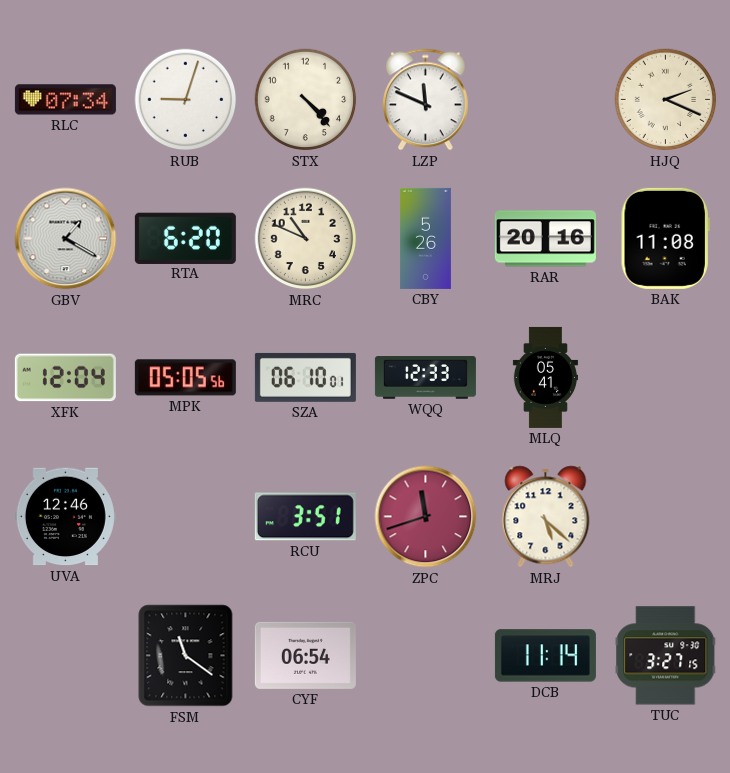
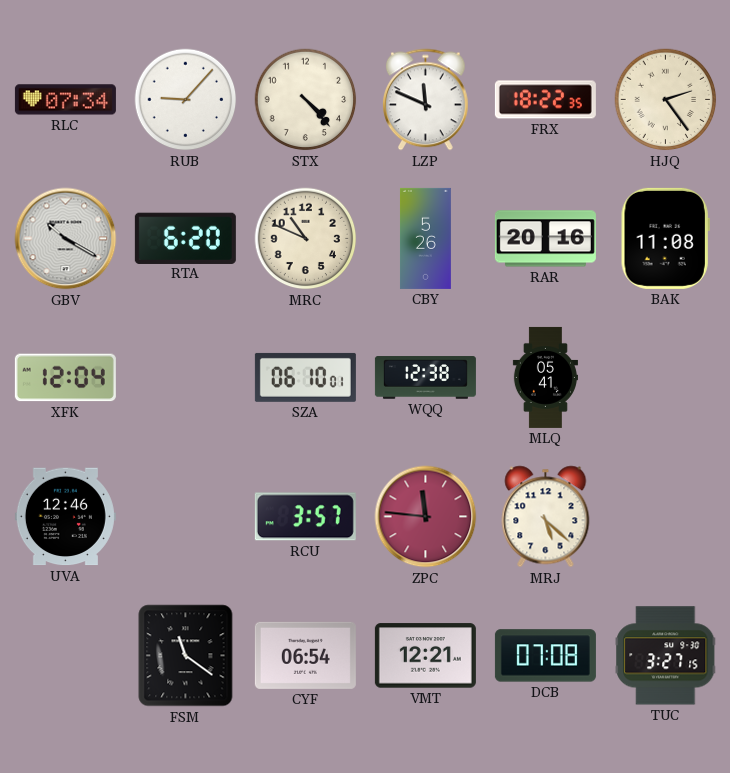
RUB: 9:03 -> 9:07 (186, 100)
FRX: none -> 18:22 (545, 100)
HJQ: 2:19 -> 2:24 (666, 100)
GBV: 1:20 -> 10:20 (66, 239)
MPK: 05:05 -> none (185, 378)
WQQ: 12:33 -> 12:38 (425, 378)
RCU: 3:51 -> 3:57 (305, 517)
ZPC: 11:42 -> 11:46 (426, 517)
VMT: none -> 12:21 (425, 656)
DCB: 11:14 -> 07:08 (545, 656)
